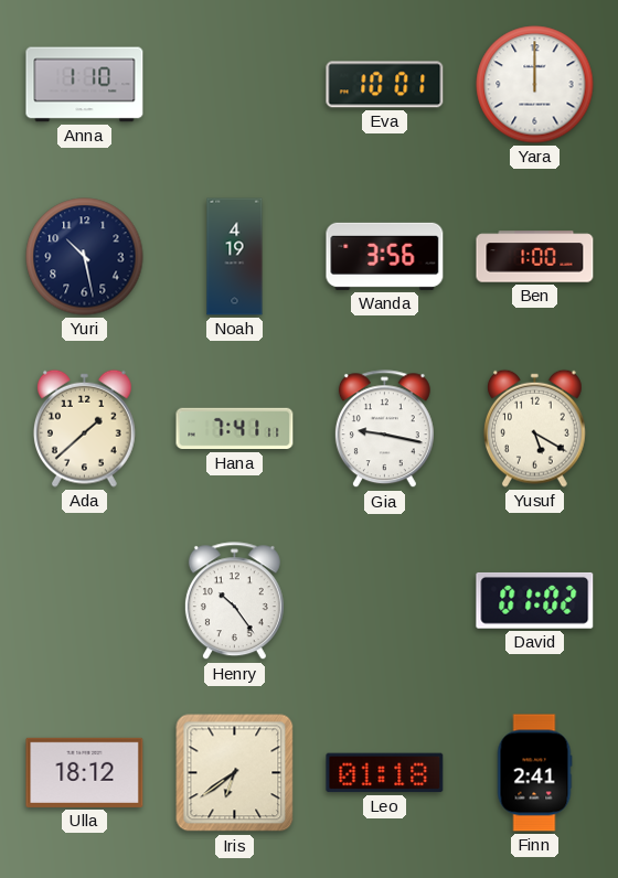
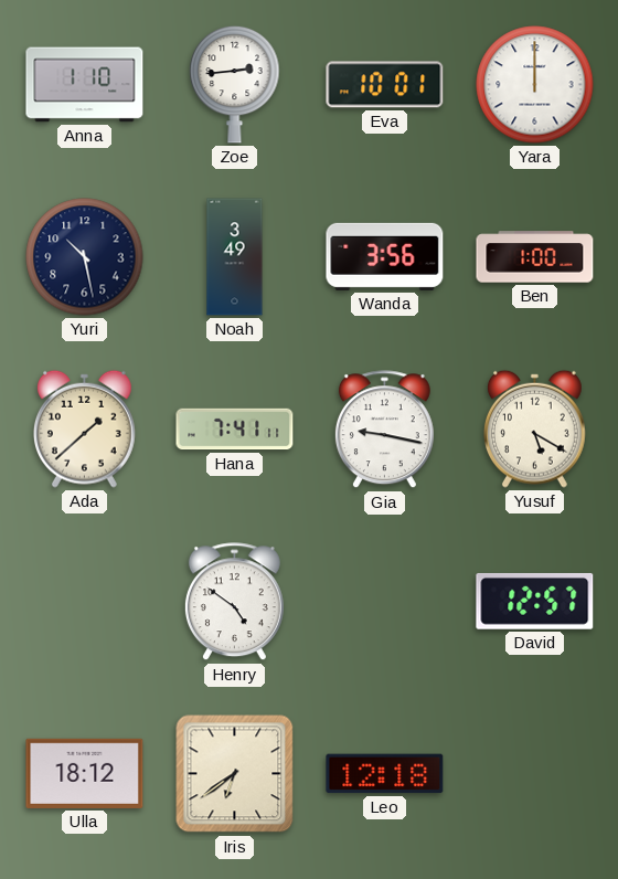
Zoe: none -> 2:44 (235, 84)
Noah: 4:19 -> 3:49 (235, 257)
Henry: 10:24 -> 4:51 (234, 602)
David: 01:02 -> 12:57 (535, 601)
Leo: 01:18 -> 12:18 (385, 774)
Finn: 2:41 -> none (534, 773)
